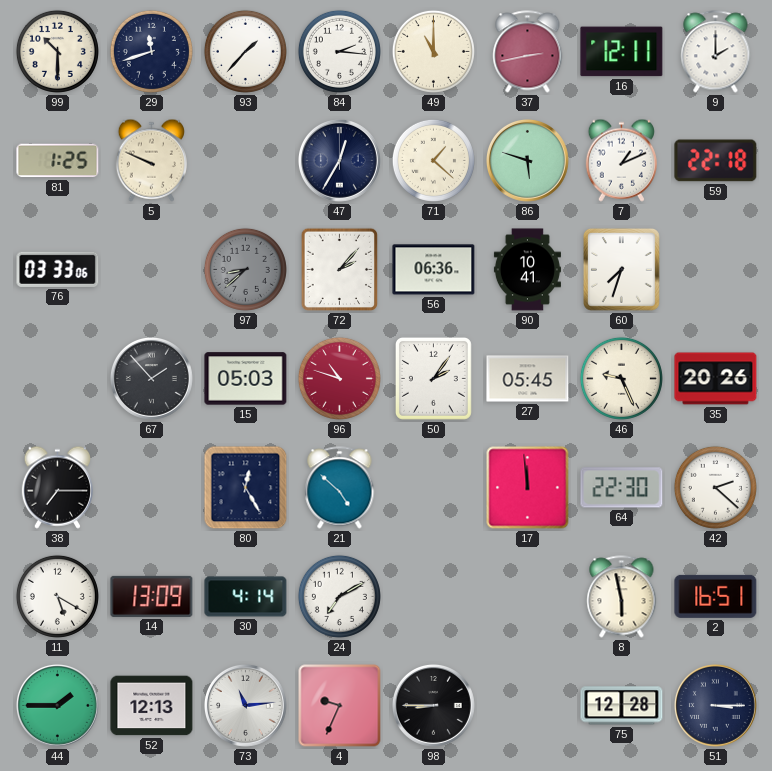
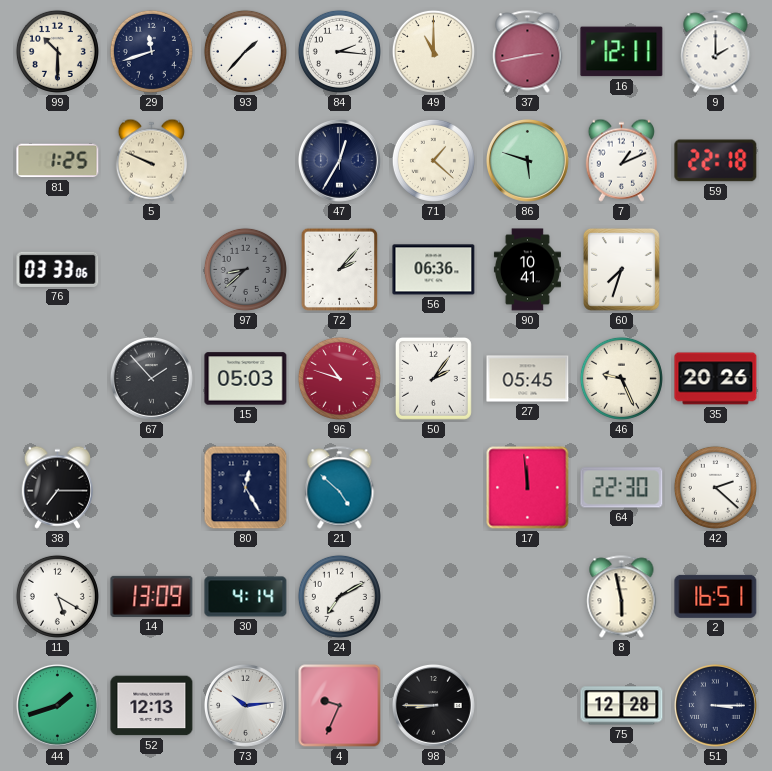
44: 1:45 -> 1:42 (57, 705)
73: 11:14 -> 10:14 (245, 705)
